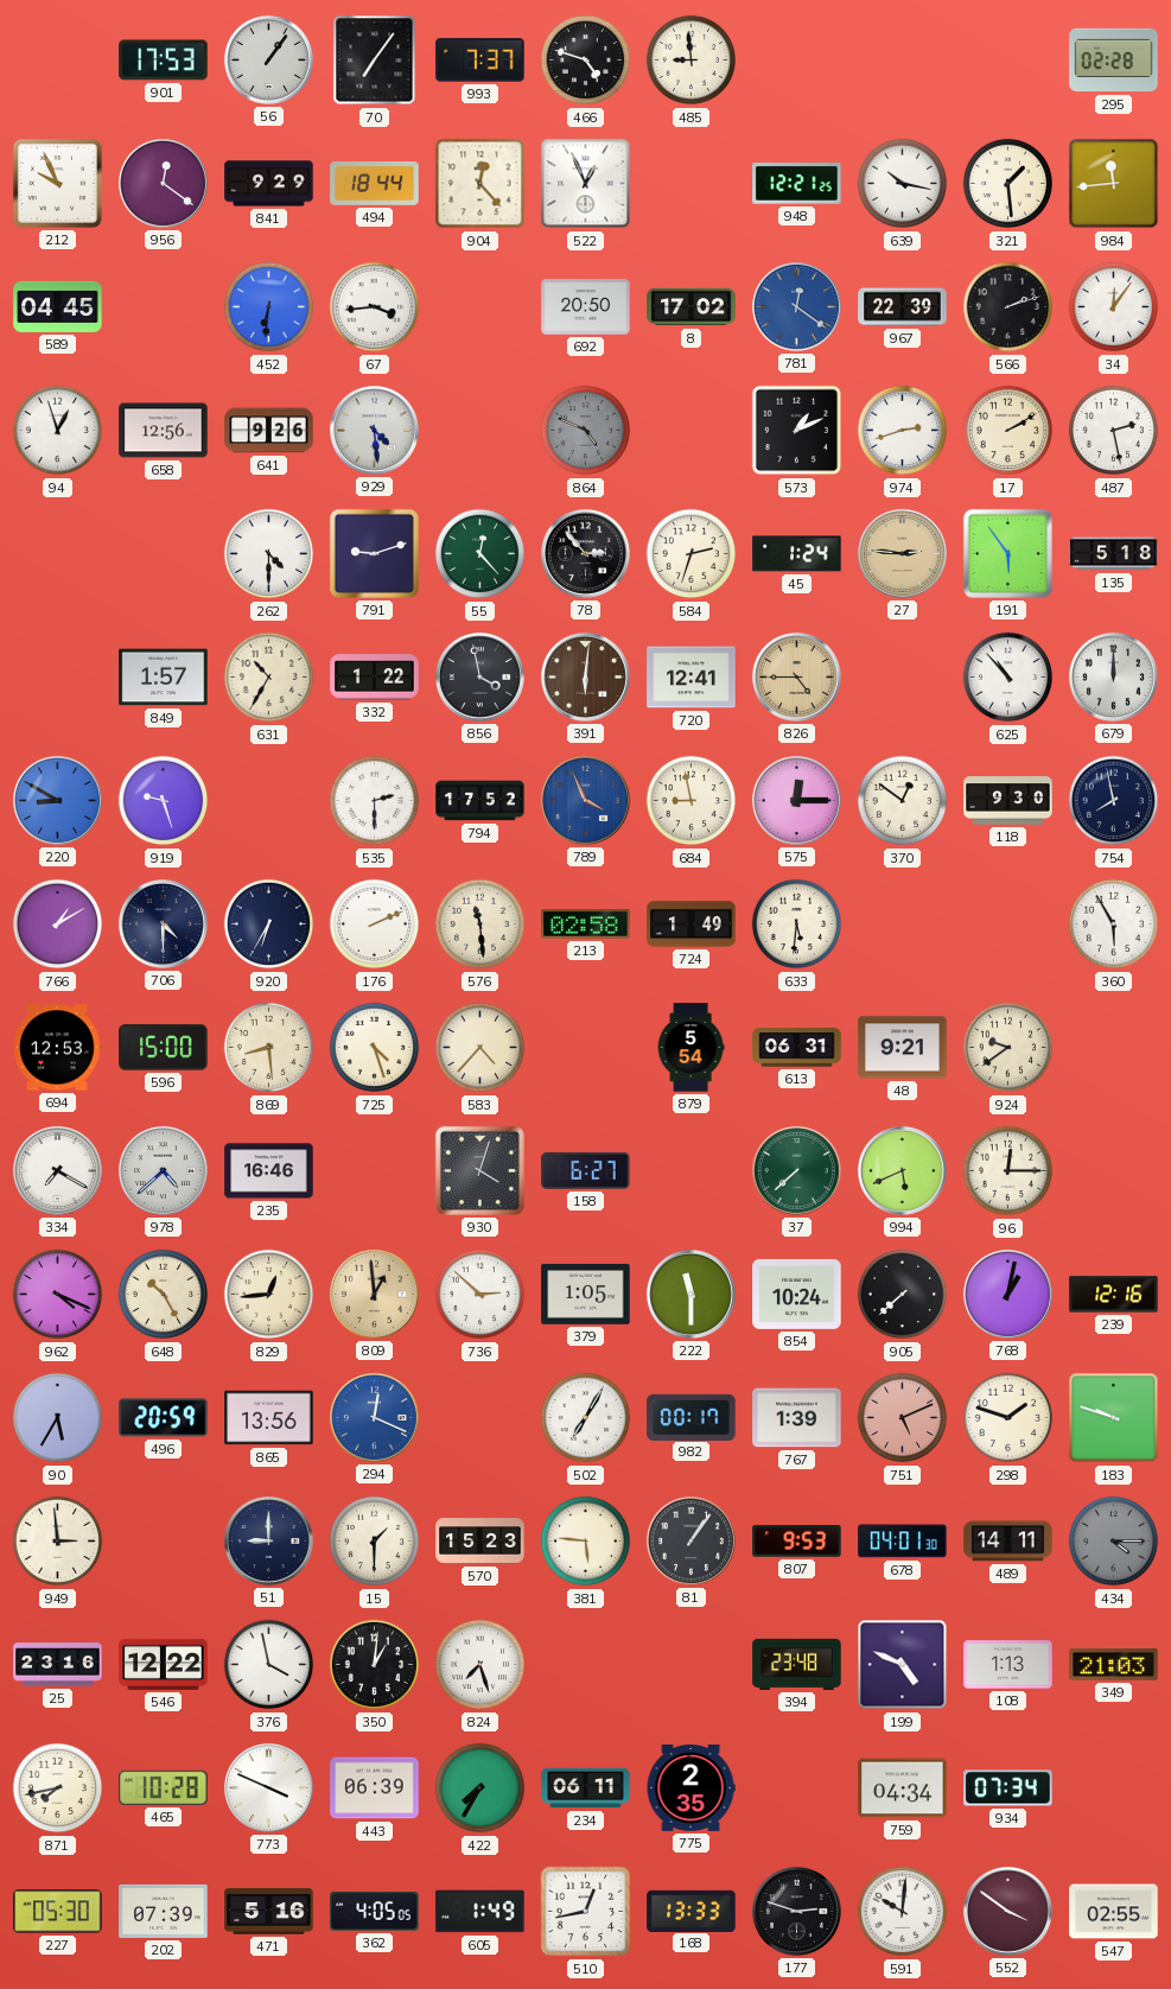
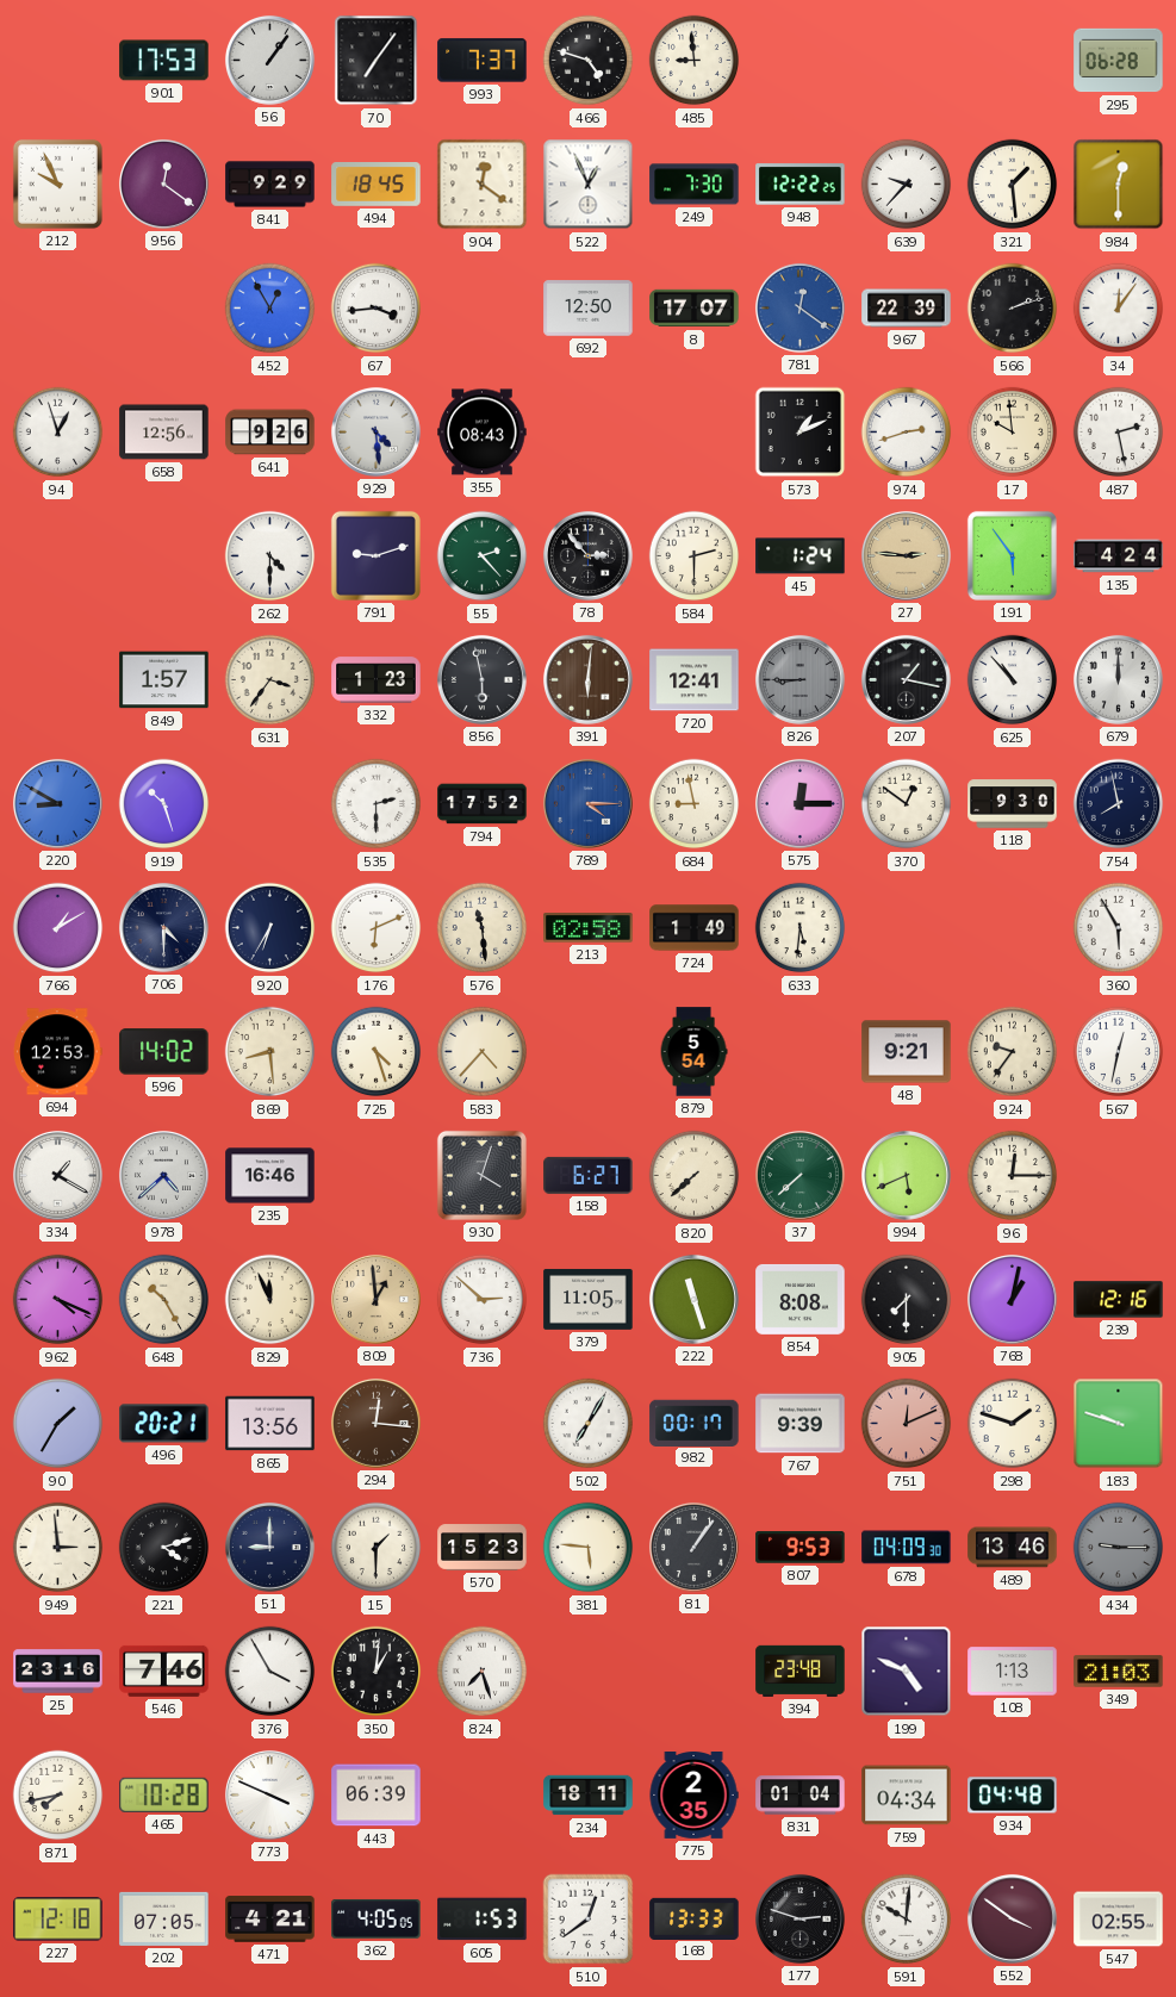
295: 02:28 -> 06:28 (1119, 61)
494: 18:44 -> 18:45 (377, 185)
904: 12:23 -> 12:21 (483, 185)
249: none -> 7:30 (695, 185)
948: 12:21 -> 12:22 (801, 185)
639: 10:17 -> 9:37 (907, 185)
984: 11:44 -> 12:30 (1119, 185)
589: 04:45 -> none (58, 306)
452: 6:31 -> 12:55 (270, 309)
692: 20:50 -> 12:50 (589, 309)
8: 17:02 -> 17:07 (695, 309)
355: none -> 08:43 (483, 433)
864: 4:49 -> none (586, 431)
17: 2:10 -> 9:59 (1013, 433)
55: 12:23 -> 2:23 (483, 556)
584: 2:33 -> 2:30 (695, 556)
135: 5:18 -> 4:24 (1119, 556)
631: 10:35 -> 3:36 (270, 680)
332: 1:22 -> 1:23 (377, 680)
856: 3:58 -> 5:58 (481, 679)
826: 4:45 -> 8:45 (799, 679)
826 dial: champagne -> grey (799, 679)
207: none -> 1:17 (906, 679)
919: 9:27 -> 10:27 (164, 804)
789: 3:56 -> 4:15 (587, 803)
176: 2:11 -> 6:11 (377, 928)
596: 15:00 -> 14:02 (164, 1052)
613: 06:31 -> none (797, 1048)
924: 9:39 -> 9:36 (1013, 1052)
567: none -> 12:32 (1119, 1052)
334: 7:20 -> 1:20 (57, 1175)
820: none -> 7:38 (695, 1176)
829: 12:44 -> 11:56 (270, 1300)
379: 1:05 -> 11:05 (589, 1299)
222: 11:30 -> 11:27 (693, 1299)
854: 10:24 -> 8:08 (801, 1299)
905: 7:38 -> 7:30 (907, 1300)
90: 5:35 -> 1:35 (58, 1424)
496: 20:59 -> 20:21 (164, 1424)
294: 12:19 -> 12:16 (375, 1423)
294 dial: blue -> brown (375, 1423)
767: 1:39 -> 9:39 (801, 1424)
751: 5:11 -> 12:11 (907, 1424)
221: none -> 4:12 (164, 1548)
678: 04:01 -> 04:09 (907, 1548)
489: 14:11 -> 13:46 (1013, 1548)
434: 4:15 -> 9:15 (1119, 1548)
546: 12:22 -> 7:46 (164, 1671)
376: 3:58 -> 3:55 (270, 1672)
422: 7:35 -> none (481, 1788)
234: 06:11 -> 18:11 (589, 1796)
831: none -> 01:04 (801, 1796)
934: 07:34 -> 04:48 (1013, 1796)
227: 05:30 -> 12:18 (58, 1920)
202: 07:39 -> 07:05 (164, 1918)
471: 5:16 -> 4:21 (270, 1920)
605: 1:49 -> 1:53 (483, 1920)
510: 12:43 -> 12:39 (589, 1920)
